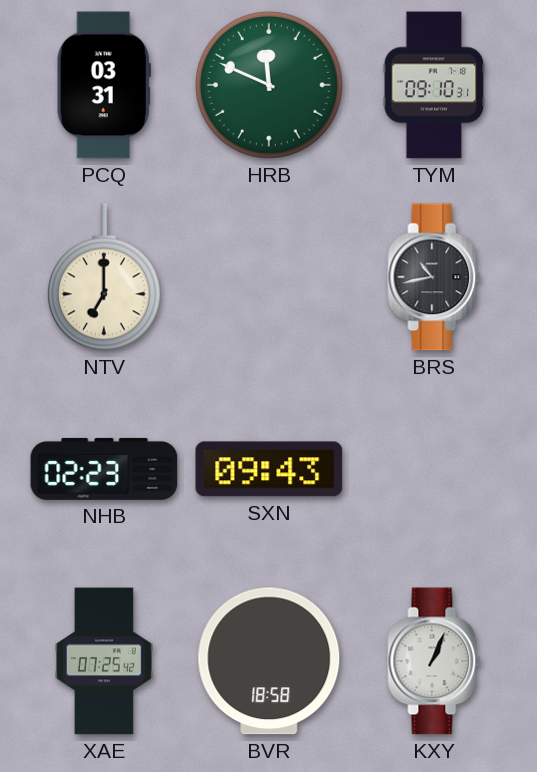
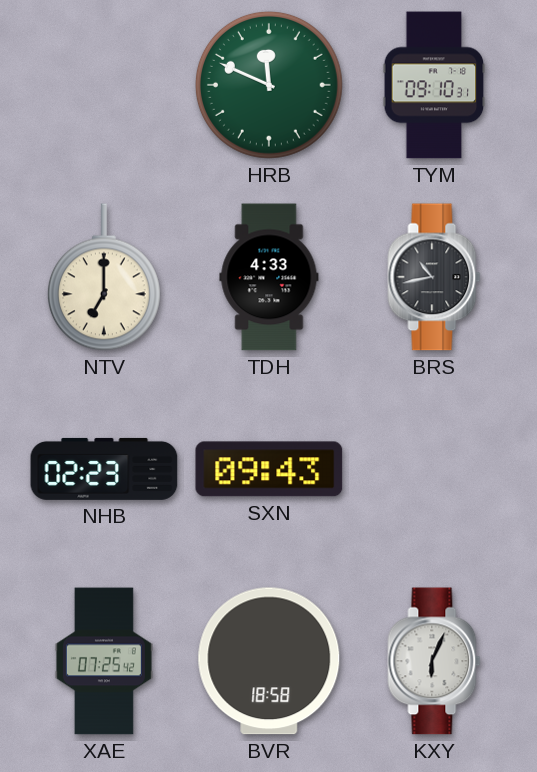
PCQ: 03:31 -> none (104, 85)
TDH: none -> 4:33 (269, 277)
KXY: 1:04 -> 6:04 (434, 661)
